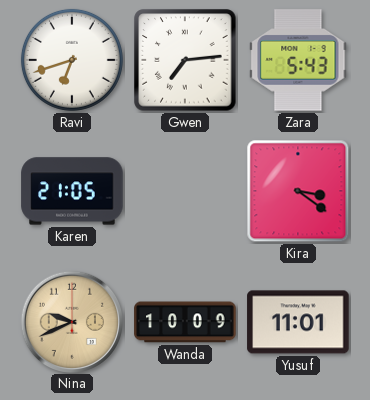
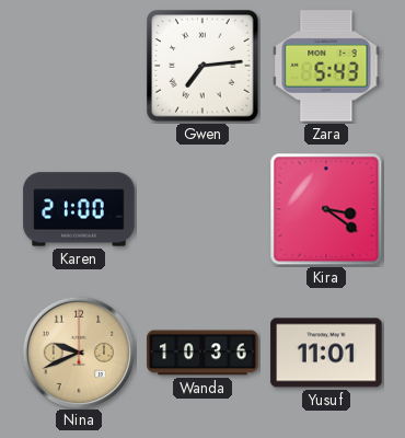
Ravi: 6:42 -> none (72, 60)
Karen: 21:05 -> 21:00 (79, 209)
Wanda: 10:09 -> 10:36 (202, 353)
